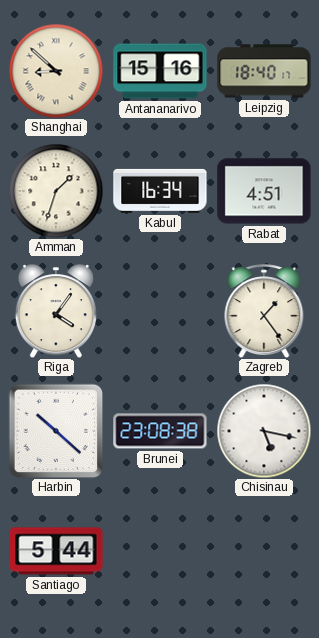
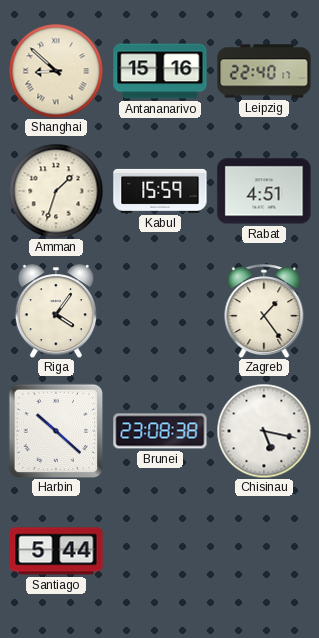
Leipzig: 18:40 -> 22:40 (264, 71)
Kabul: 16:34 -> 15:59 (160, 191)
